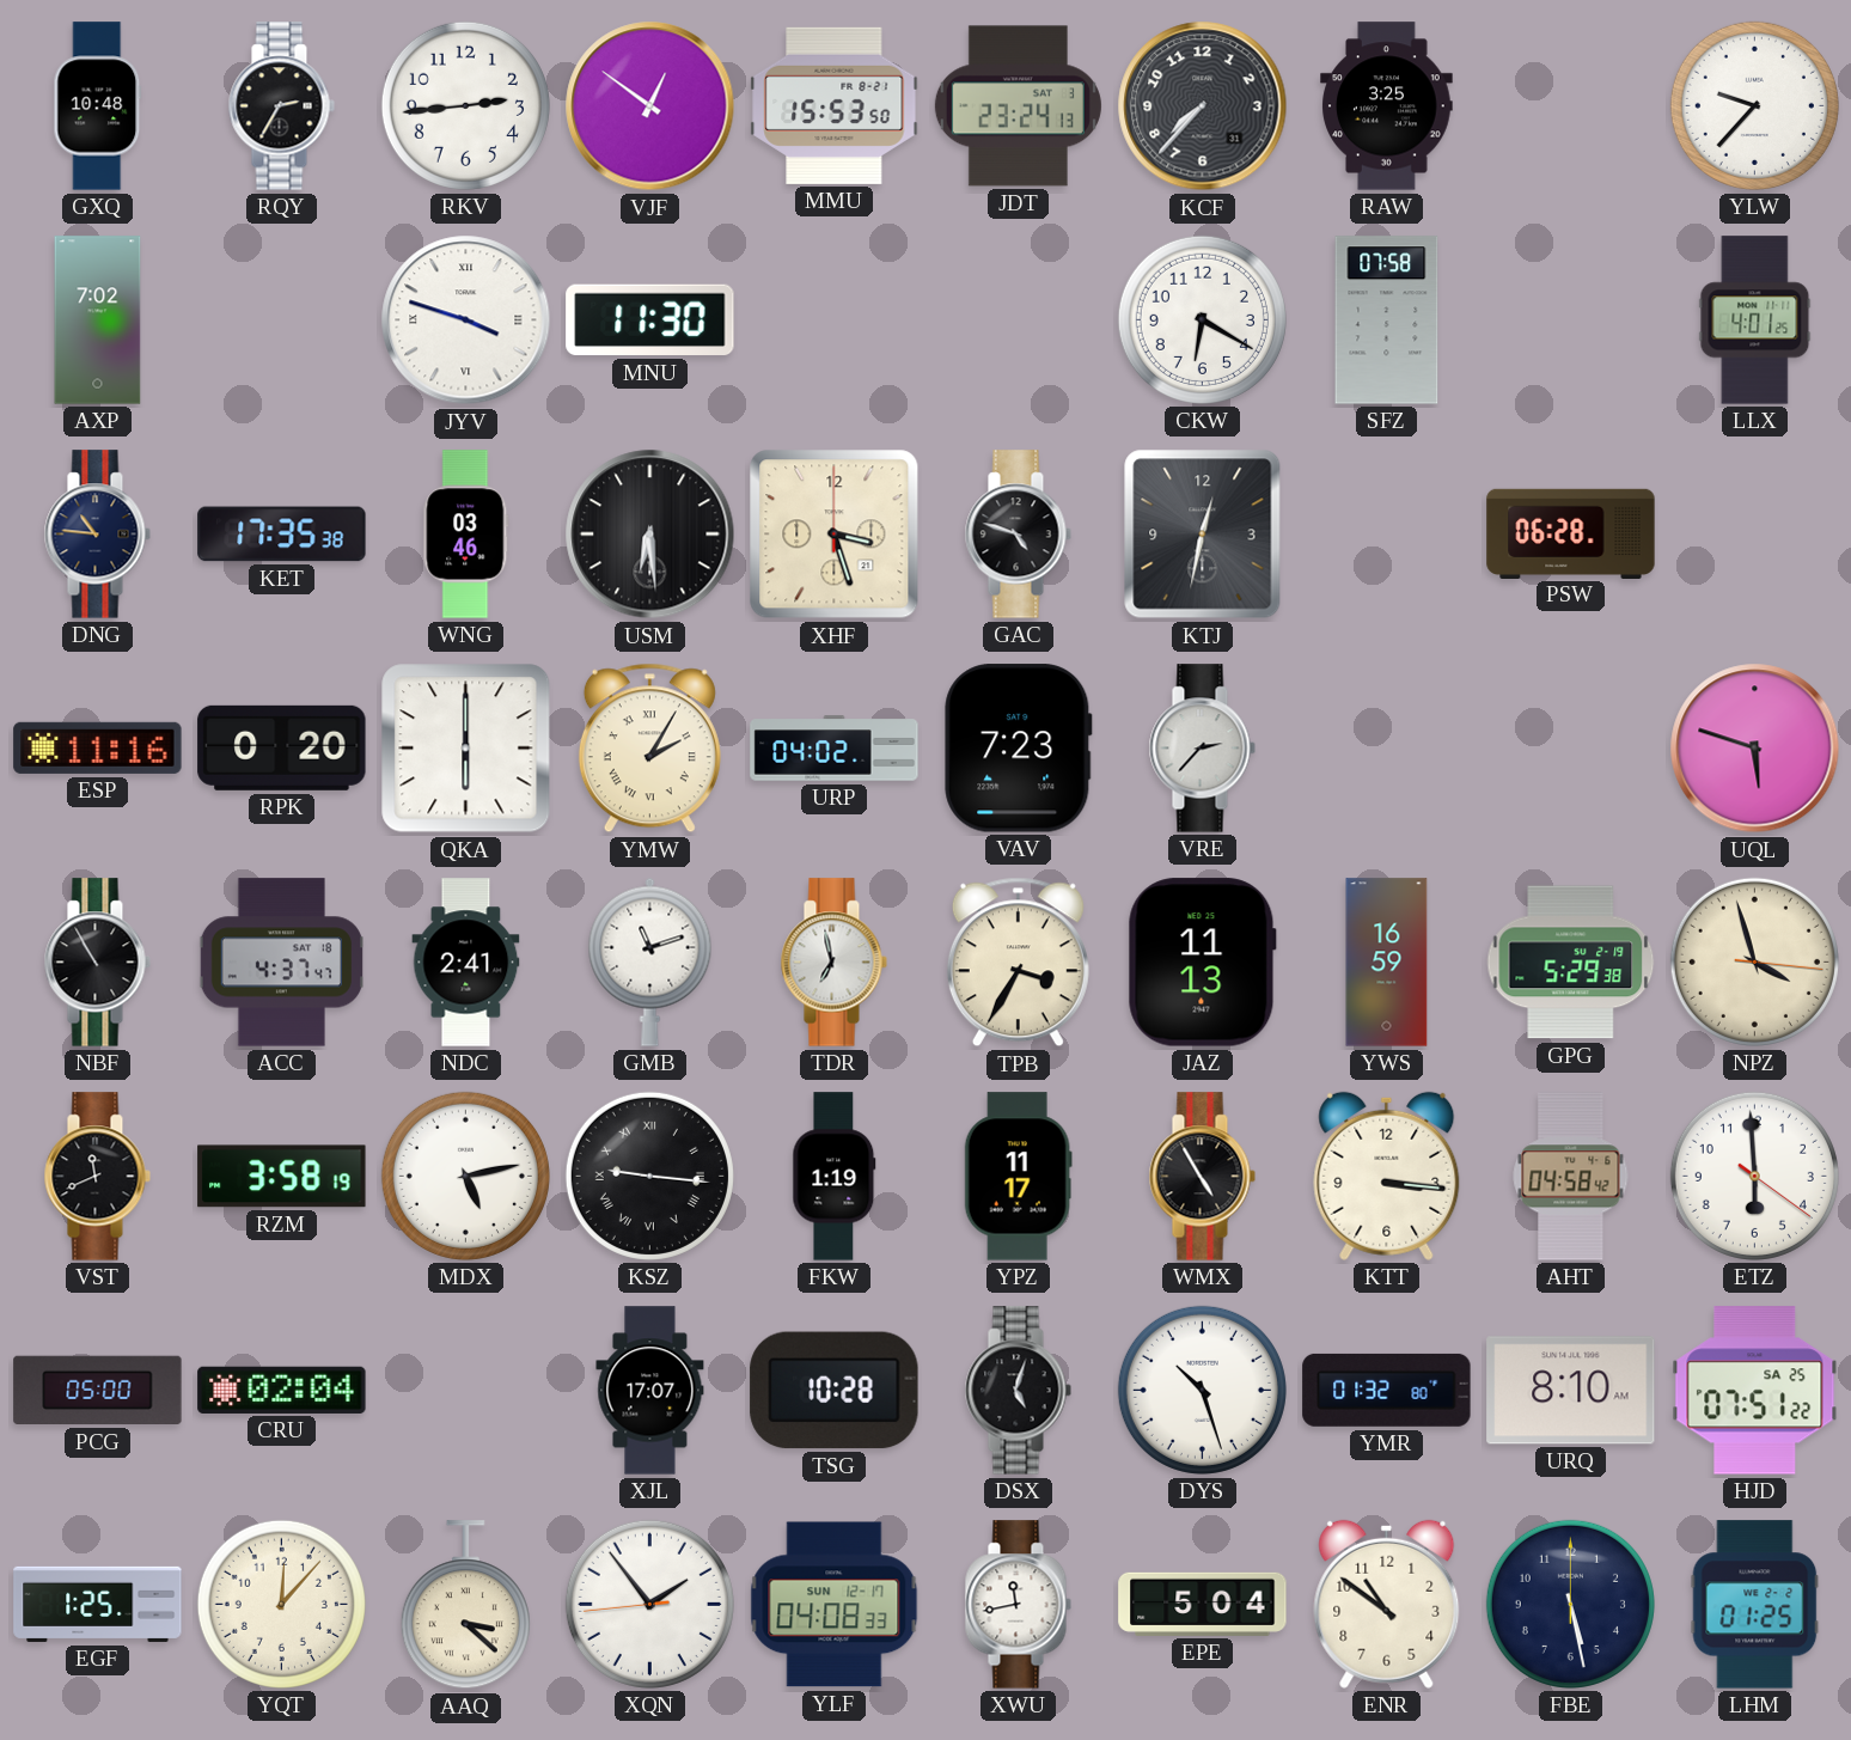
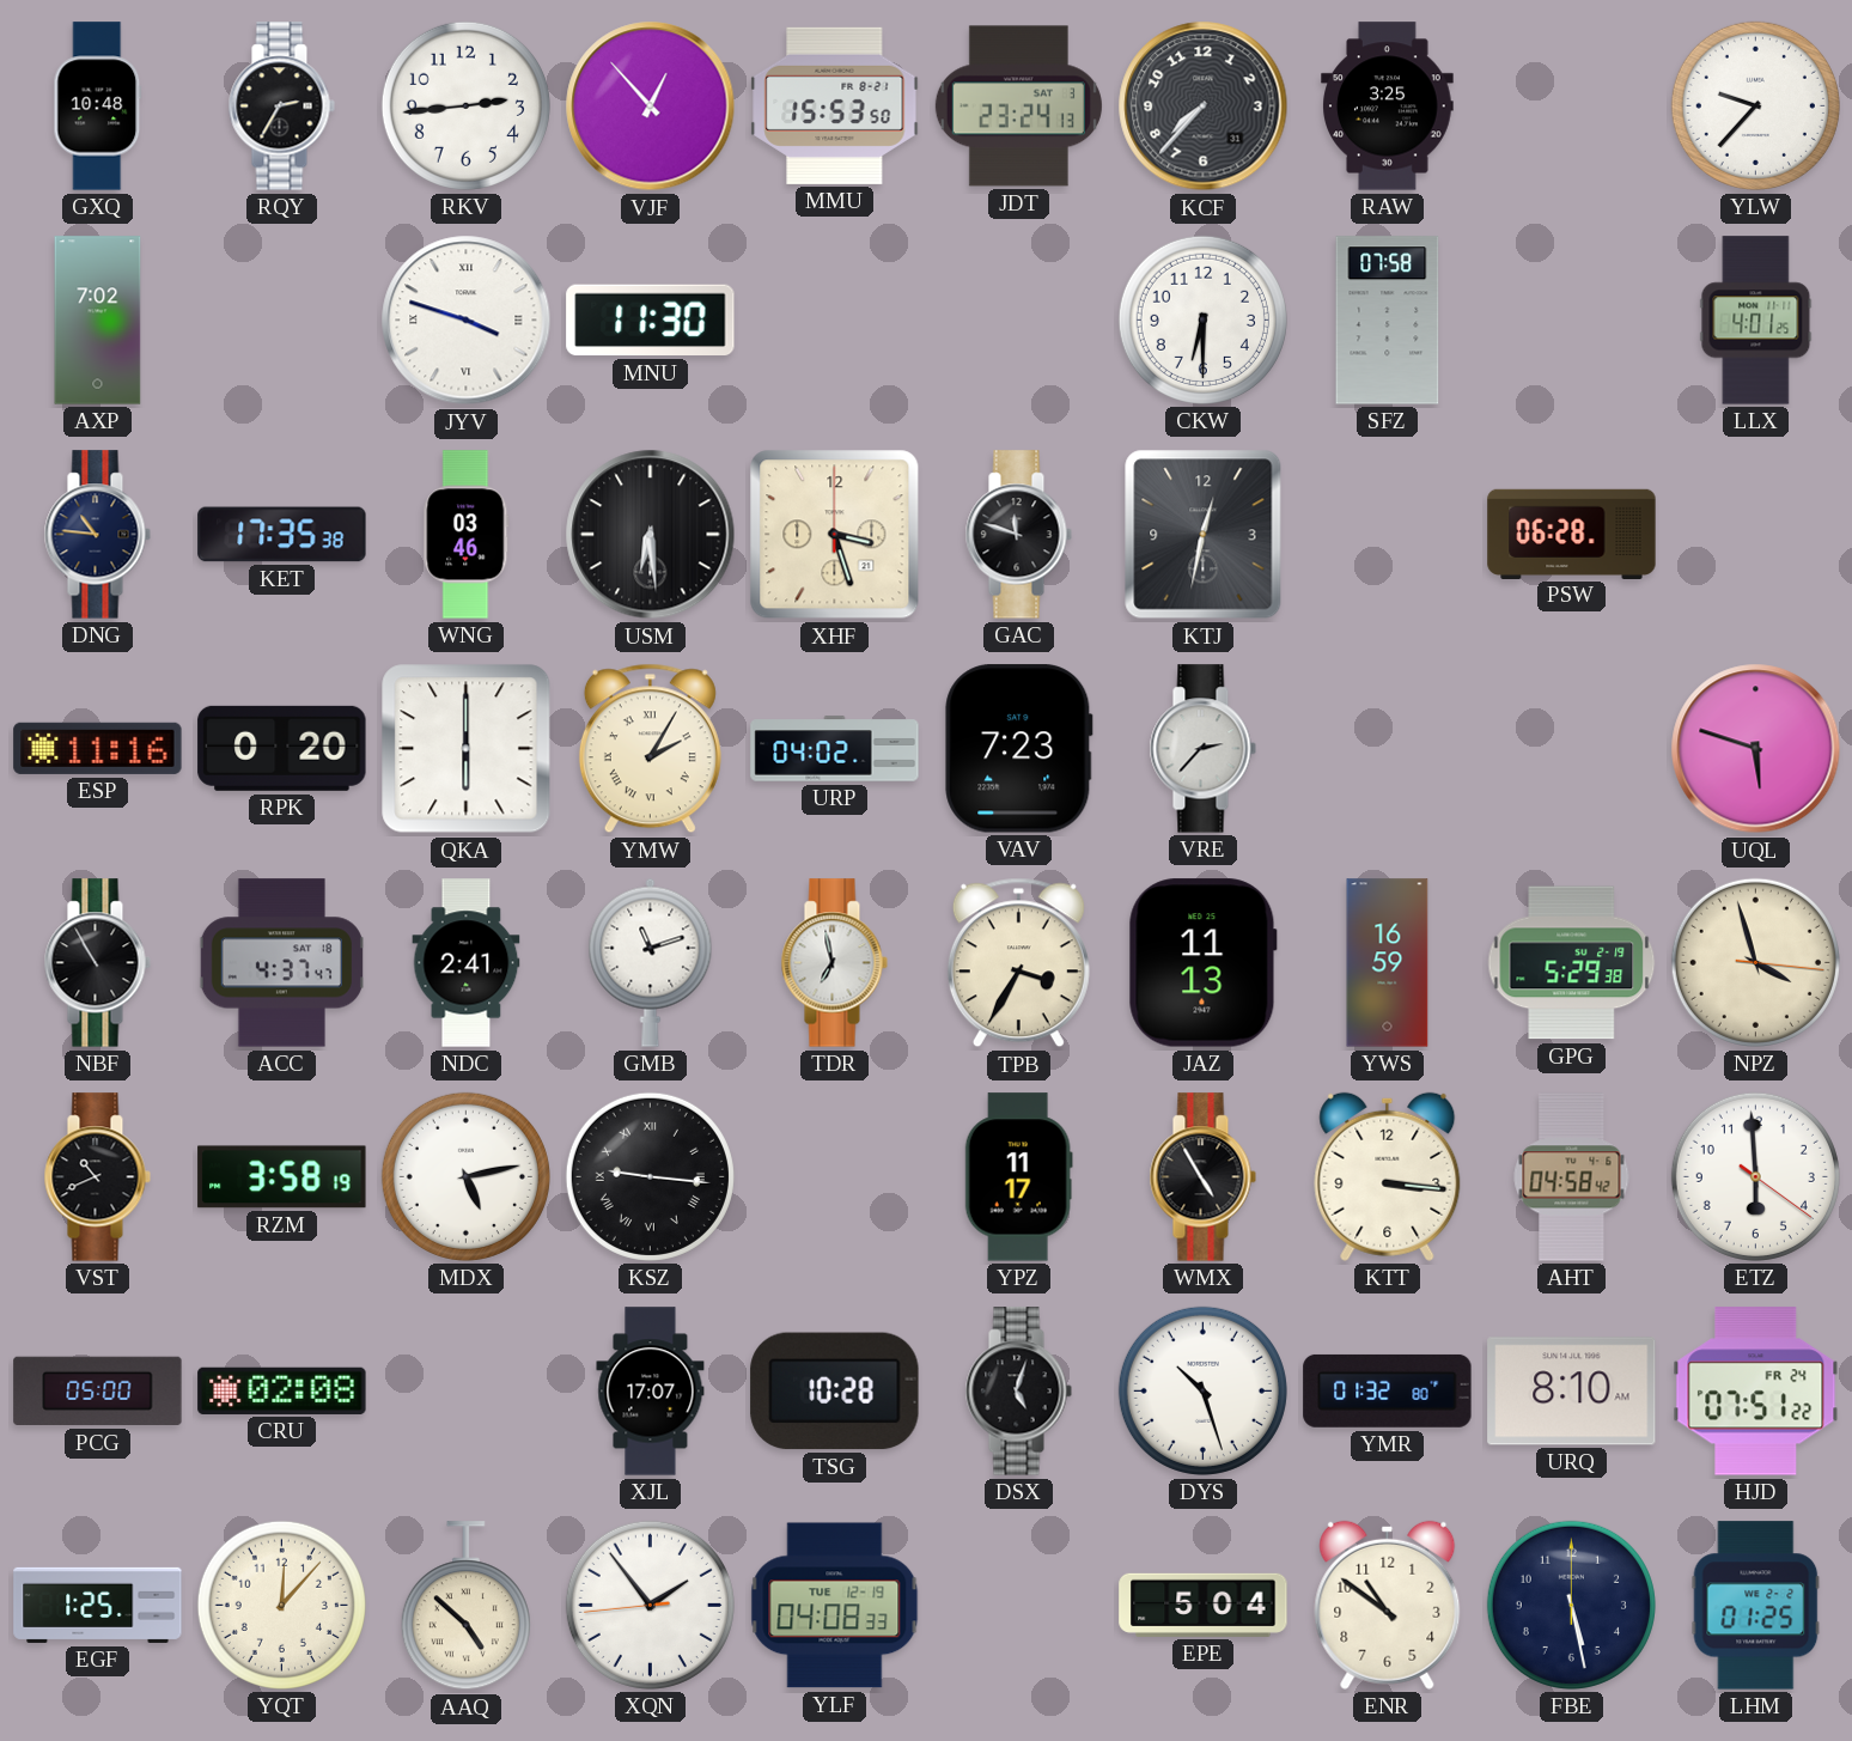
VJF: 12:51 -> 12:53 (651, 106)
CKW: 6:20 -> 6:30 (1202, 319)
GAC: 4:48 -> 11:48 (1018, 535)
VST: 11:41 -> 10:41 (97, 1177)
FKW: 1:19 -> none (835, 1177)
CRU: 02:04 -> 02:08 (282, 1390)
HJD date: SA 25 -> FR 24 (1756, 1392)
AAQ: 3:22 -> 4:52 (465, 1606)
YLF date: SUN 12-17 -> TUE 12-19 (835, 1606)
XWU: 11:43 -> none (1018, 1605)
